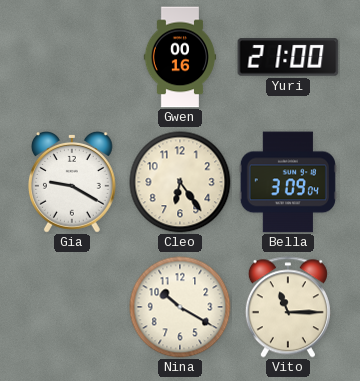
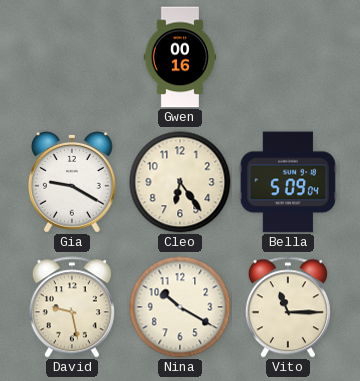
Yuri: 21:00 -> none (288, 57)
Bella: 3:09 -> 5:09 (288, 182)
David: none -> 9:28 (72, 307)
